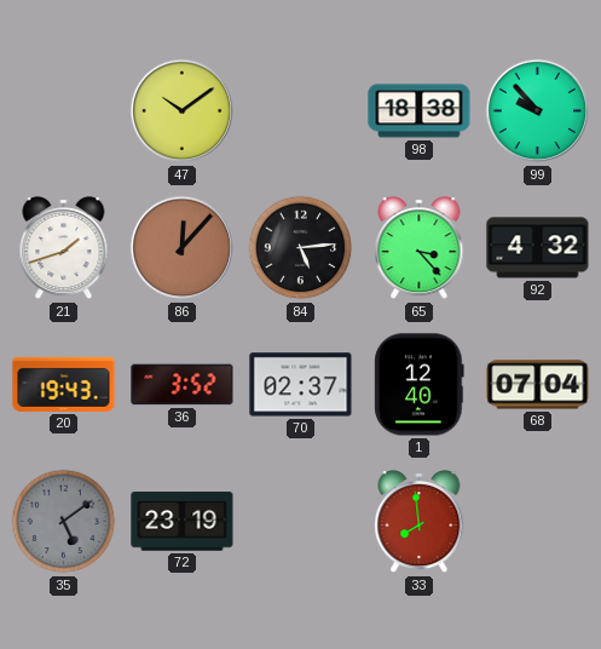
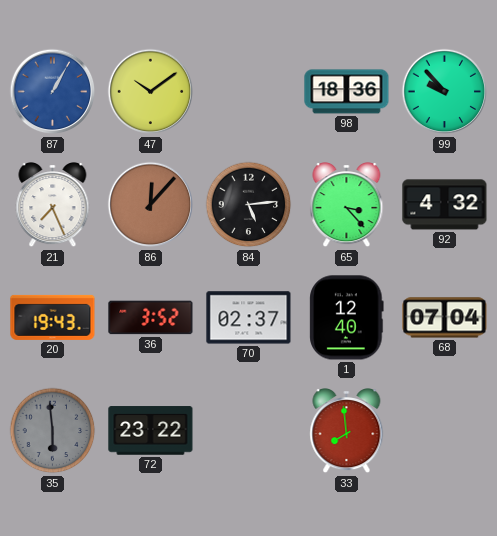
87: none -> 1:05 (53, 92)
98: 18:38 -> 18:36 (347, 92)
21: 1:42 -> 7:26 (53, 206)
35: 5:09 -> 5:59 (53, 431)
72: 23:19 -> 23:22 (151, 431)
